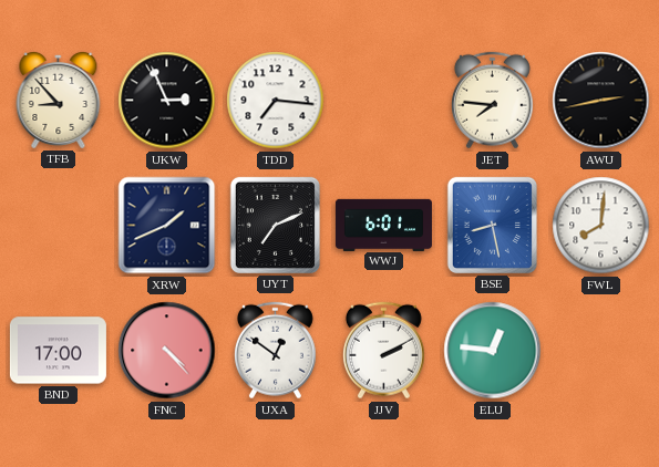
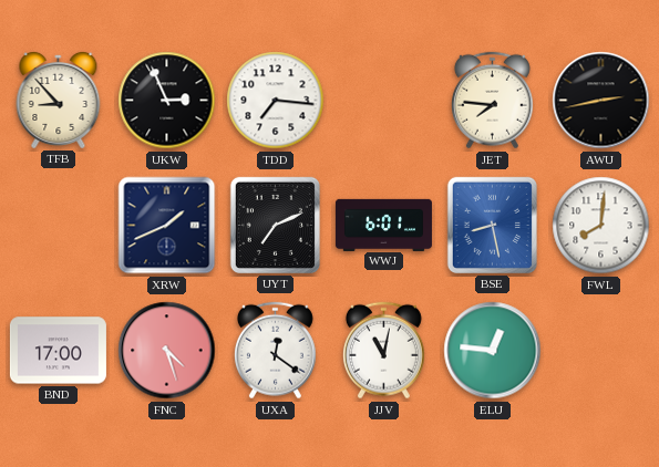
FNC: 4:23 -> 4:27 (167, 351)
UXA: 12:51 -> 12:21 (275, 351)
JJV: 2:10 -> 11:02 (383, 351)
